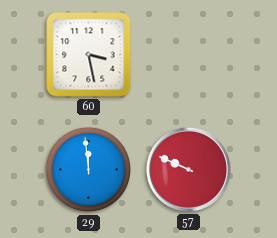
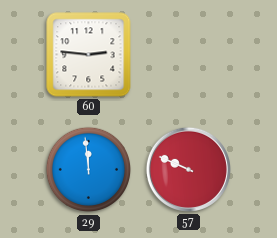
60: 3:28 -> 2:46 (89, 55)
